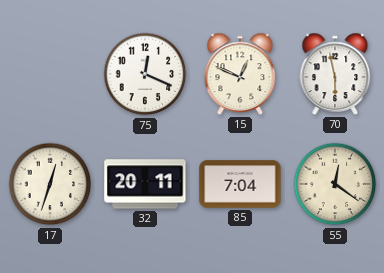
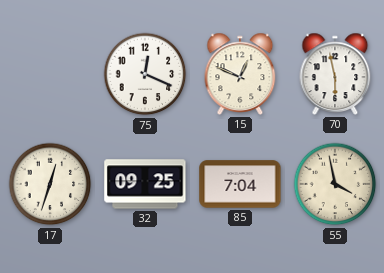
32: 20:11 -> 09:25 (145, 184)
55: 12:21 -> 3:58 (335, 184)
